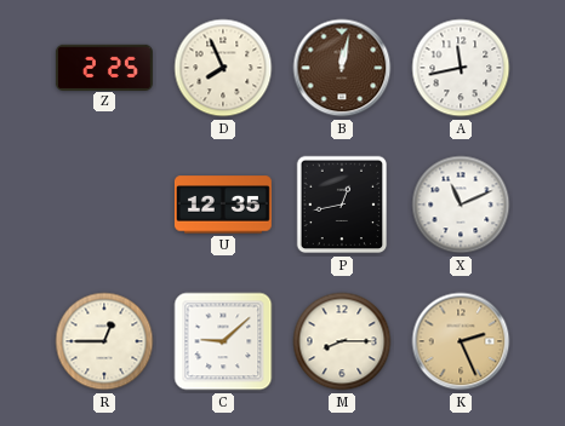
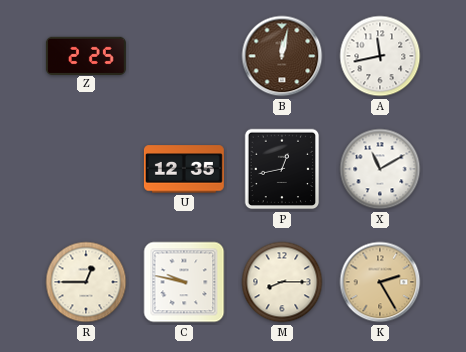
D: 7:56 -> none (223, 68)
X: 11:11 -> 11:10 (380, 169)
C: 9:08 -> 9:47 (184, 282)
K: 2:26 -> 2:25 (380, 282)
